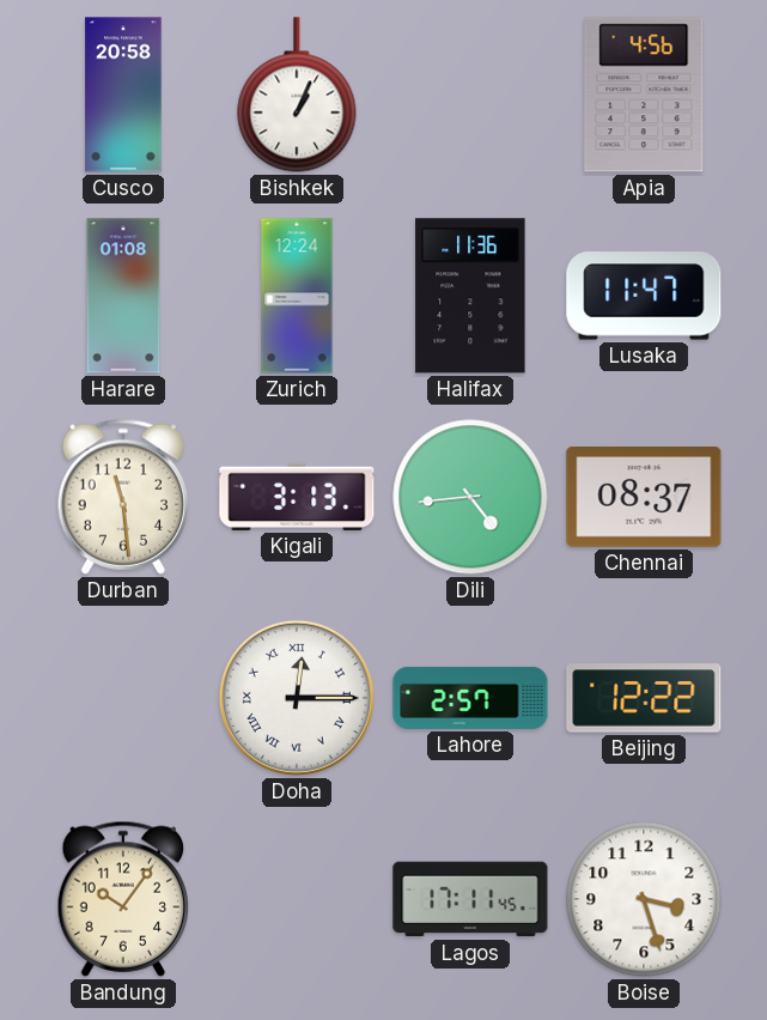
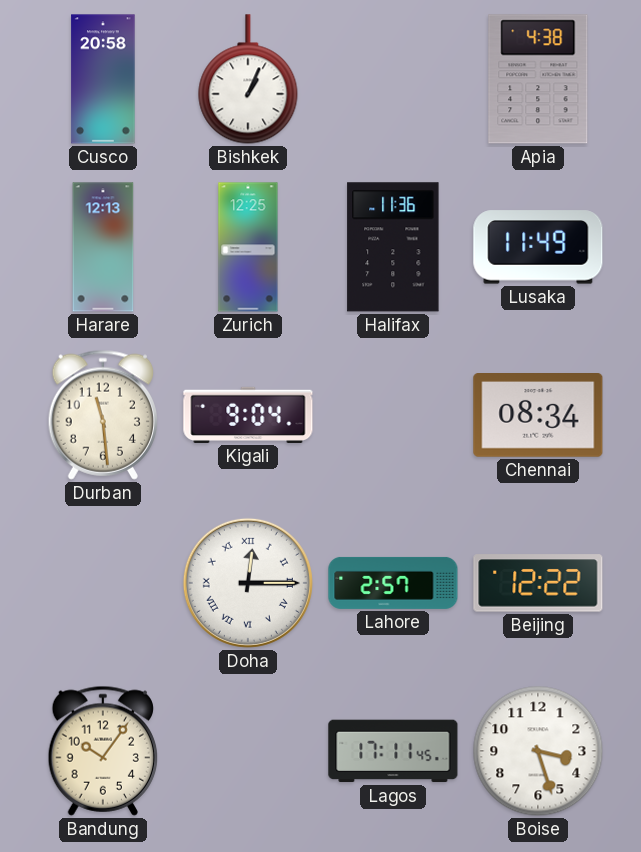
Apia: 4:56 -> 4:38 (538, 79)
Harare: 01:08 -> 12:13 (103, 247)
Zurich: 12:24 -> 12:25 (248, 247)
Lusaka: 11:47 -> 11:49 (538, 247)
Kigali: 3:13 -> 9:04 (248, 415)
Dili: 4:44 -> none (470, 497)
Chennai: 08:37 -> 08:34 (538, 416)
